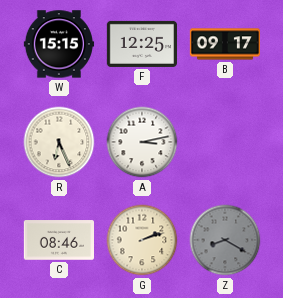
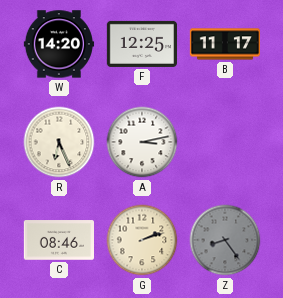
W: 15:15 -> 14:20 (58, 44)
B: 09:17 -> 11:17 (224, 44)
Z: 8:20 -> 8:24 (225, 240)
